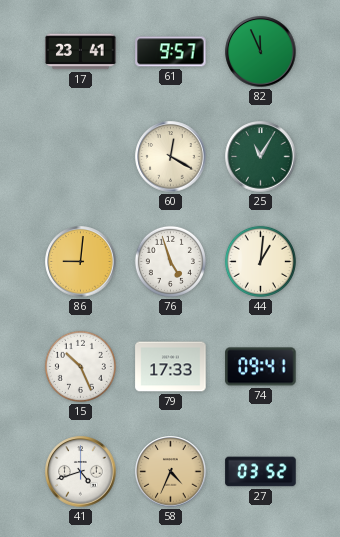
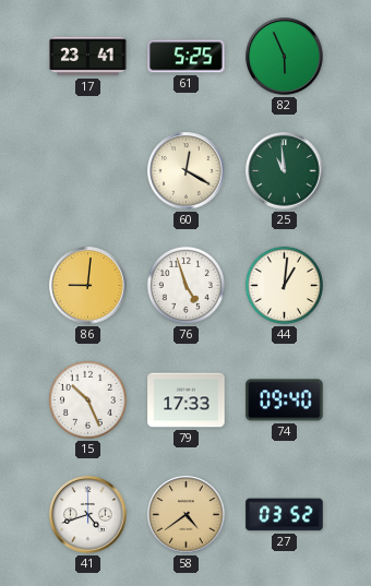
61: 9:57 -> 5:25 (187, 57)
82: 11:56 -> 5:56 (285, 57)
25: 11:05 -> 10:59 (285, 171)
74: 09:41 -> 09:40 (285, 400)
58: 4:34 -> 4:39 (187, 515)
